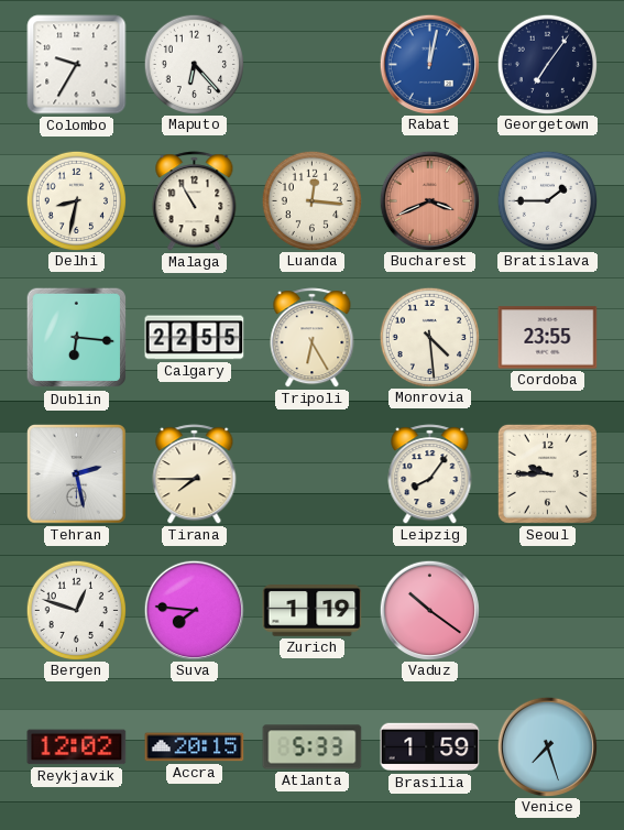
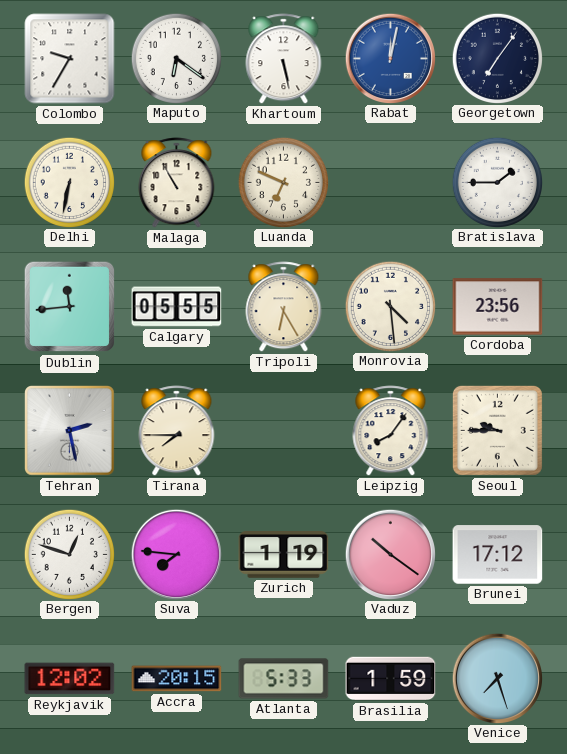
Maputo: 6:23 -> 6:21 (176, 58)
Khartoum: none -> 5:28 (284, 59)
Delhi: 8:32 -> 6:32 (69, 182)
Luanda: 12:16 -> 6:49 (283, 182)
Bucharest: 3:41 -> none (429, 200)
Dublin: 6:16 -> 11:44 (70, 307)
Calgary: 22:55 -> 05:55 (177, 307)
Cordoba: 23:55 -> 23:56 (498, 307)
Brunei: none -> 17:12 (498, 555)
